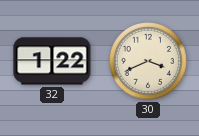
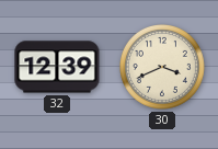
32: 1:22 -> 12:39 (57, 67)
